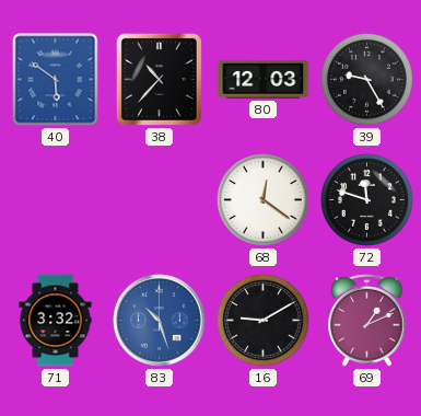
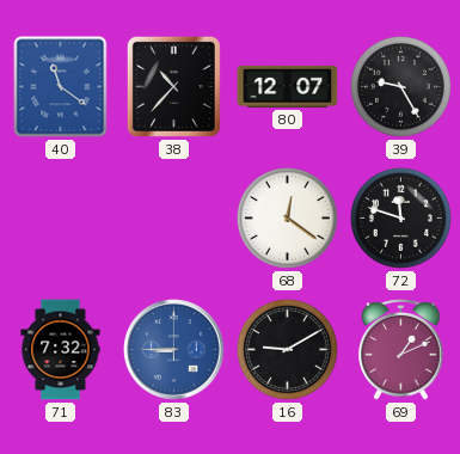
40: 5:51 -> 11:21 (61, 87)
80: 12:03 -> 12:07 (288, 86)
71: 3:32 -> 7:32 (61, 350)
83: 10:27 -> 8:45 (174, 350)
